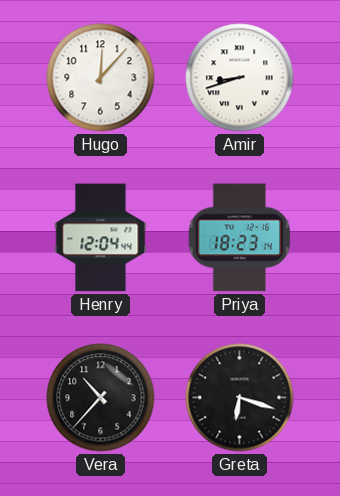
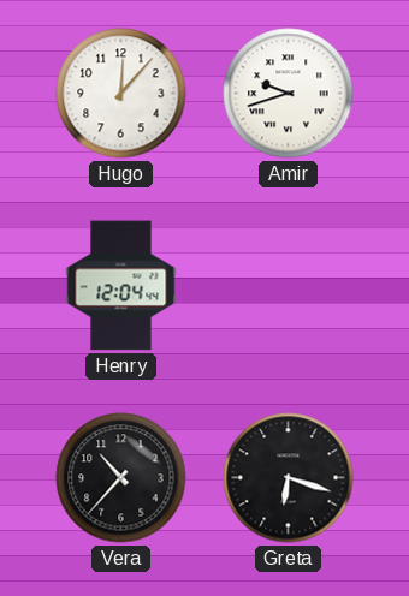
Amir: 8:42 -> 9:42 (289, 94)
Priya: 18:23 -> none (240, 238)
